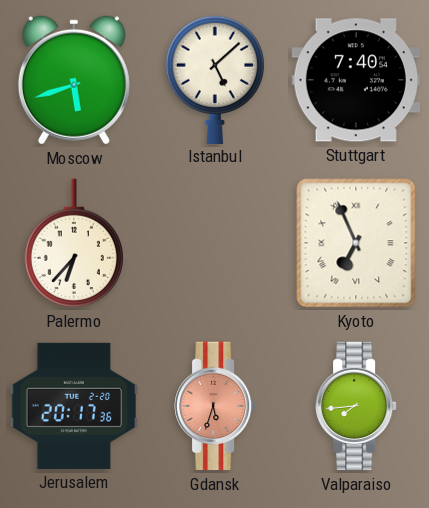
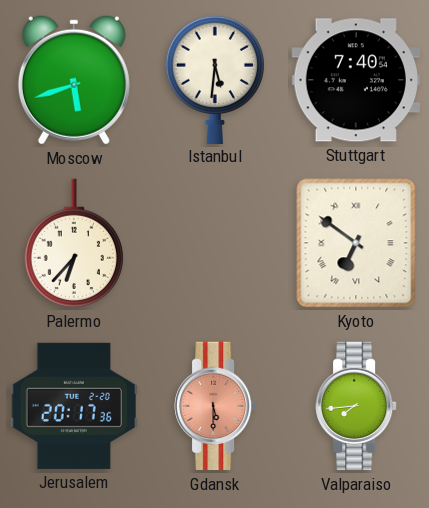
Istanbul: 5:08 -> 5:31 (215, 79)
Kyoto: 6:56 -> 6:51 (356, 243)
Gdansk: 5:33 -> 5:30 (215, 406)
